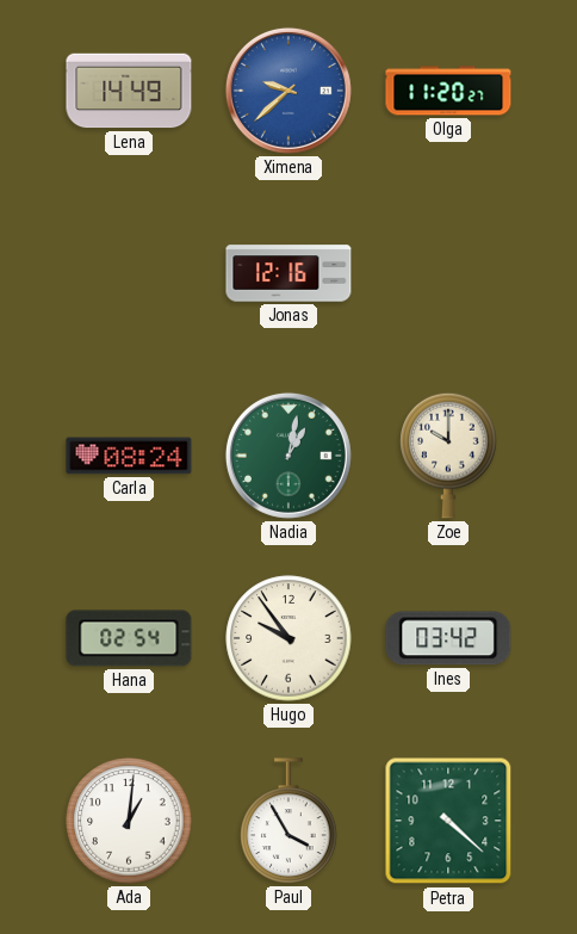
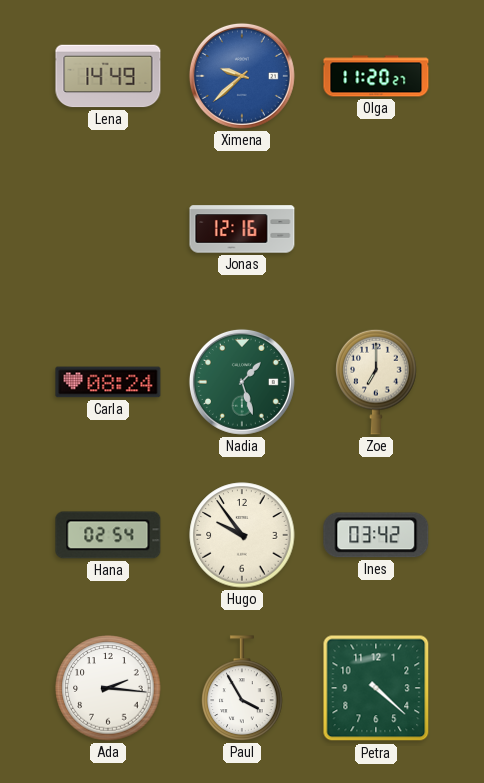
Nadia: 1:02 -> 1:27 (242, 382)
Zoe: 10:00 -> 7:00 (376, 382)
Ada: 1:01 -> 2:16 (108, 688)
